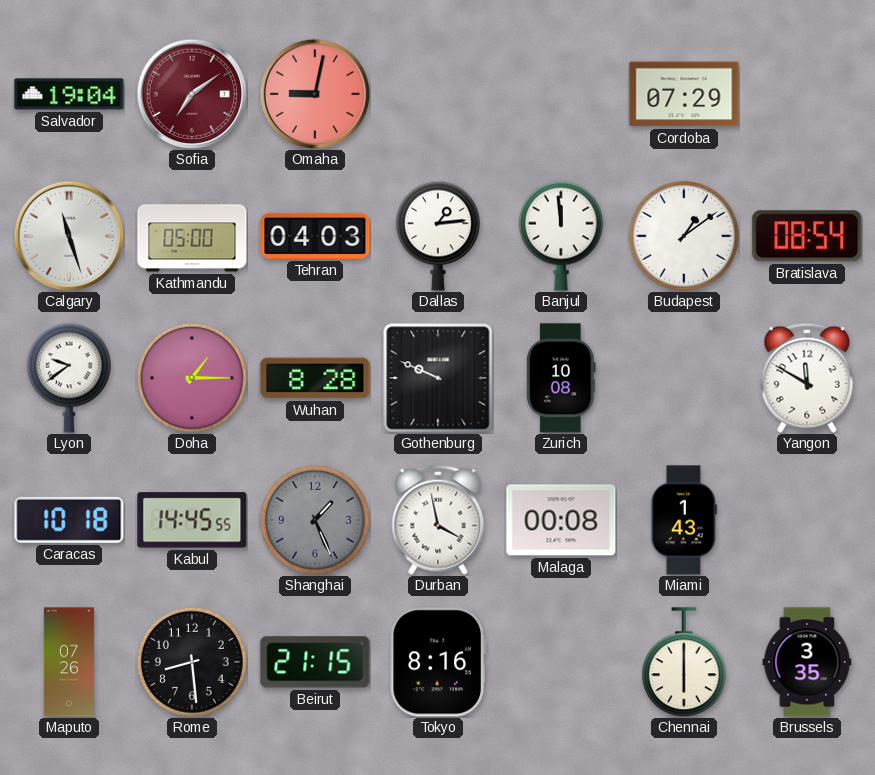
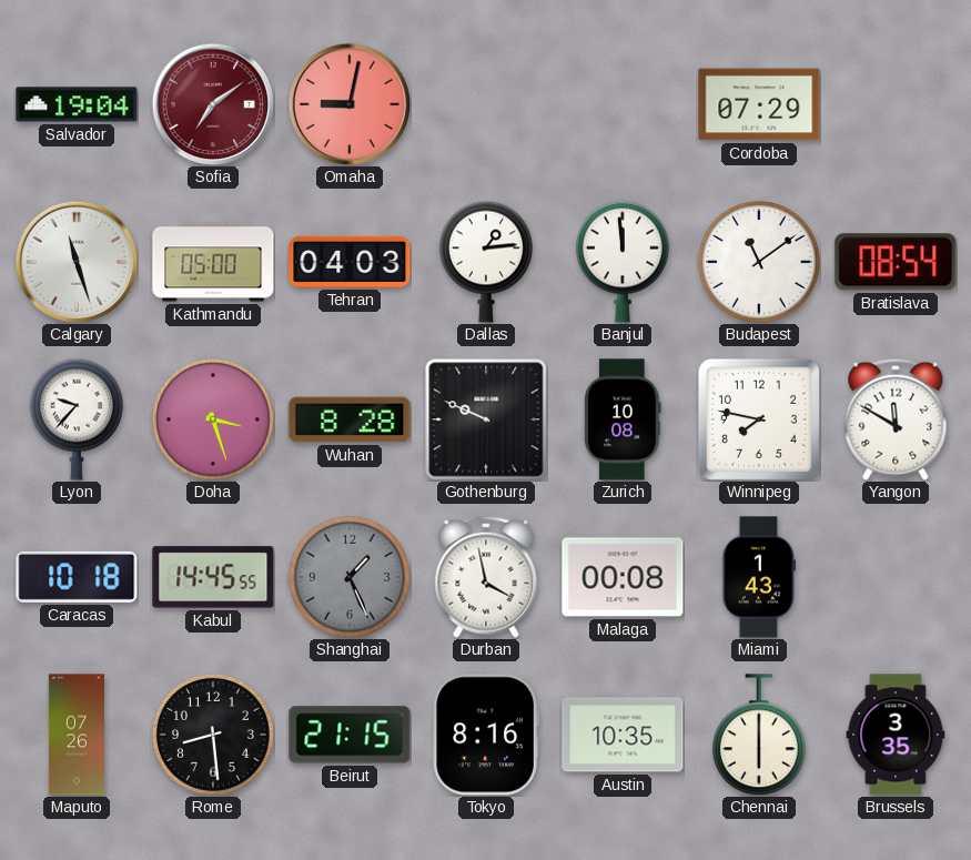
Budapest: 1:09 -> 11:09 (759, 262)
Lyon: 9:39 -> 9:37 (77, 419)
Doha: 1:15 -> 3:27 (213, 419)
Winnipeg: none -> 7:47 (759, 419)
Austin: none -> 10:35 (623, 735)
